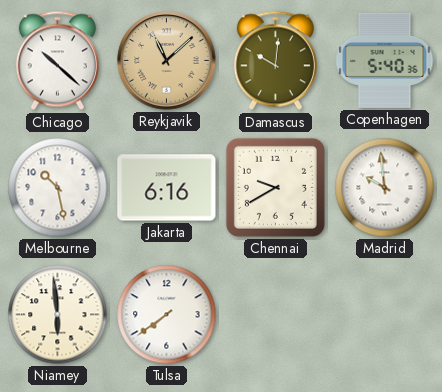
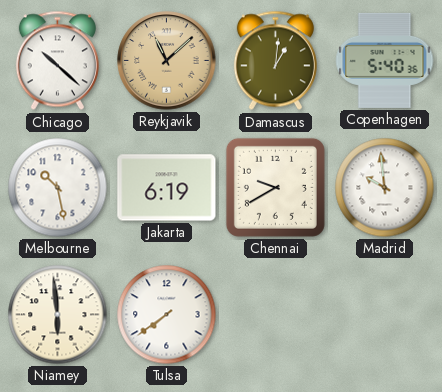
Damascus: 10:01 -> 1:01 (275, 61)
Jakarta: 6:16 -> 6:19 (167, 188)
